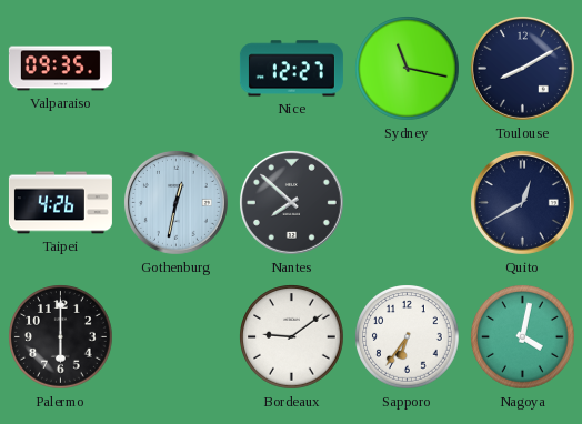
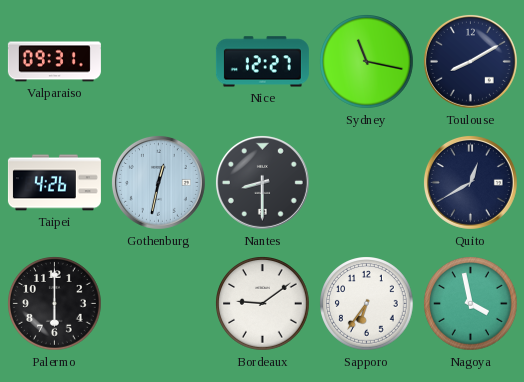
Valparaiso: 09:35 -> 09:31 (54, 62)
Nantes: 7:52 -> 8:30 (262, 182)
Nagoya: 4:02 -> 3:58 (471, 304)
